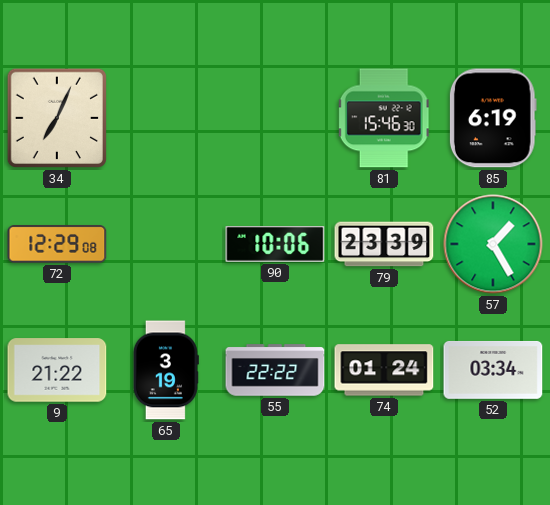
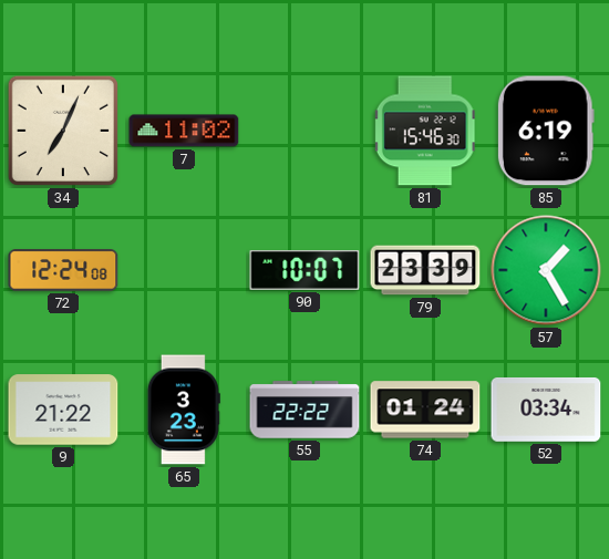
7: none -> 11:02 (184, 131)
72: 12:29 -> 12:24 (63, 270)
90: 10:06 -> 10:07 (304, 271)
65: 3:19 -> 3:23 (184, 410)
